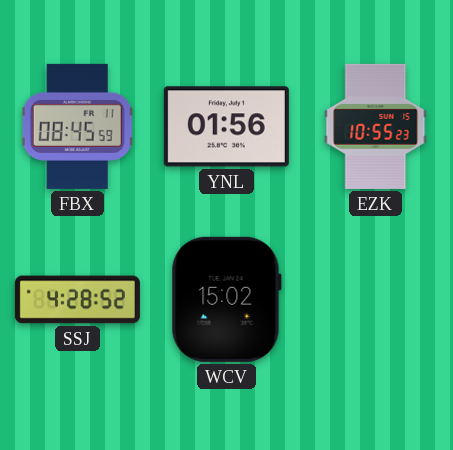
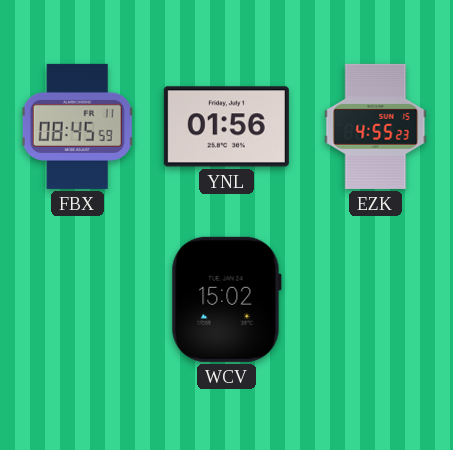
EZK: 10:55 -> 4:55 (376, 126)
SSJ: 4:28 -> none (77, 300)
